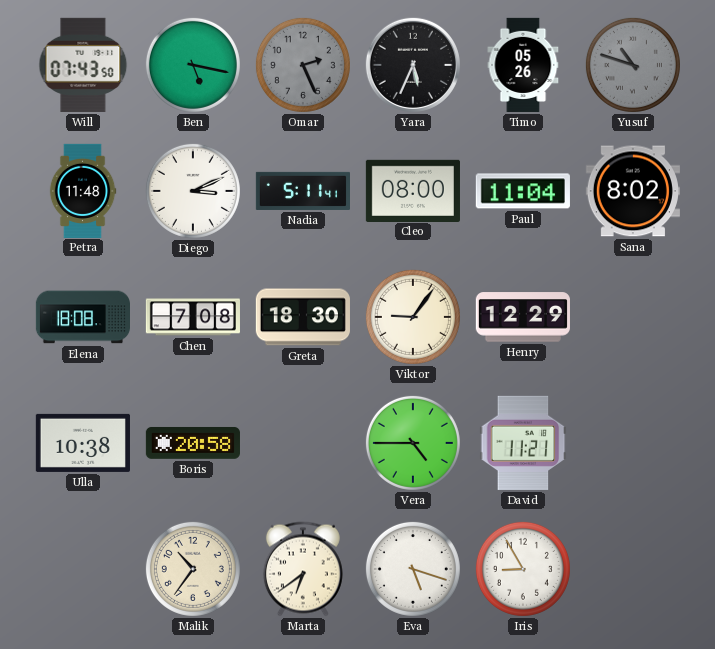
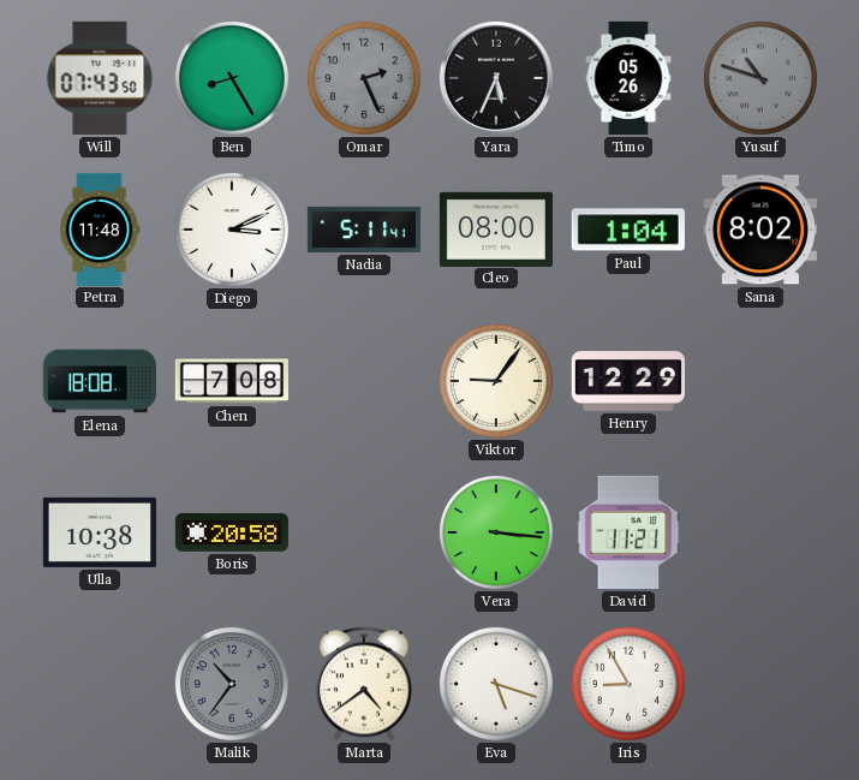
Ben: 5:17 -> 8:25 (232, 78)
Paul: 11:04 -> 1:04 (628, 230)
Greta: 18:30 -> none (303, 317)
Vera: 4:45 -> 3:16 (496, 532)
Malik dial: cream -> grey (232, 684)
Marta: 6:39 -> 4:39 (364, 684)
